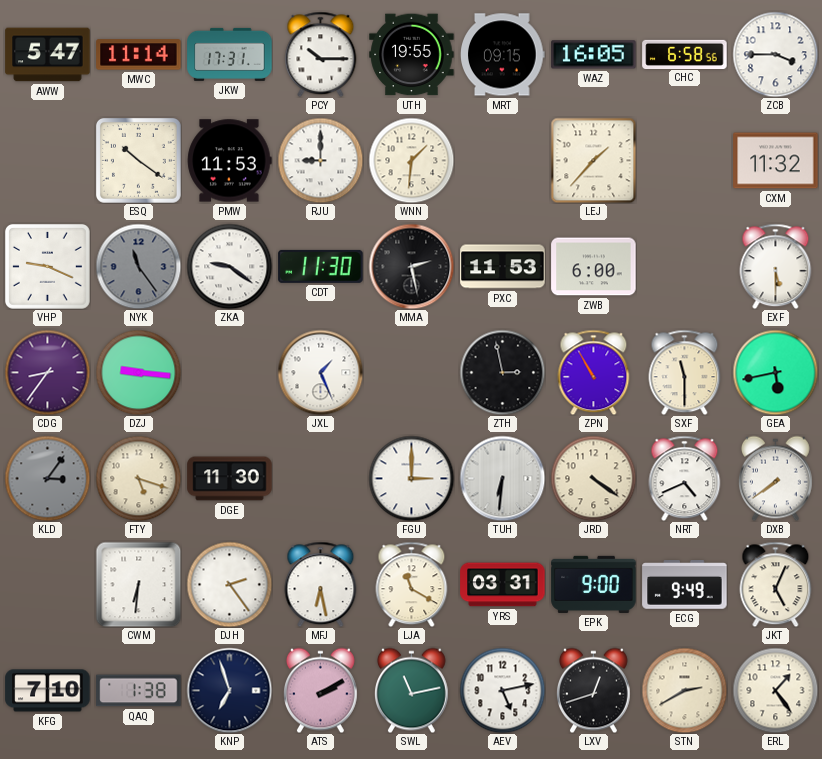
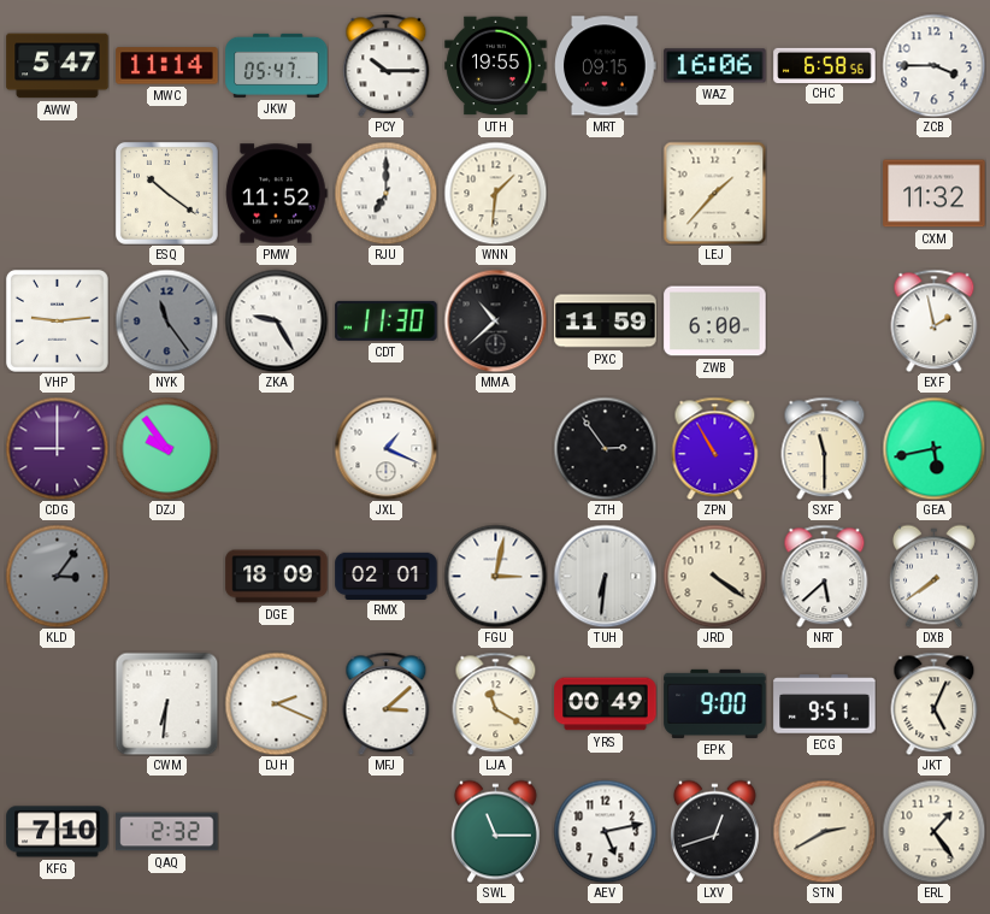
JKW: 17:31 -> 05:47 (277, 65)
WAZ: 16:05 -> 16:06 (715, 66)
PMW: 11:53 -> 11:52 (277, 194)
RJU: 9:00 -> 7:00 (385, 193)
VHP: 9:19 -> 9:14 (57, 320)
ZKA: 9:21 -> 9:25 (276, 320)
MMA: 2:28 -> 10:38 (495, 320)
PXC: 11:53 -> 11:59 (606, 322)
EXF: 5:30 -> 1:58 (935, 320)
CDG: 8:36 -> 9:00 (57, 448)
DZJ: 9:16 -> 9:54 (166, 448)
JXL: 1:26 -> 1:19 (385, 448)
ZTH: 2:58 -> 2:54 (605, 448)
FTY: 5:18 -> none (138, 478)
DGE: 11:30 -> 18:09 (277, 577)
RMX: none -> 02:01 (387, 576)
FGU: 3:00 -> 3:02 (495, 576)
NRT: 4:41 -> 5:38 (825, 576)
DJH: 2:24 -> 2:19 (276, 703)
MFJ: 6:28 -> 3:08 (387, 703)
YRS: 03:31 -> 00:49 (606, 704)
ECG: 9:49 -> 9:51 (825, 704)
QAQ: 1:38 -> 2:32 (167, 832)
KNP: 6:57 -> none (229, 690)
ATS: 2:10 -> none (320, 690)
SWL: 11:13 -> 11:15 (495, 831)
